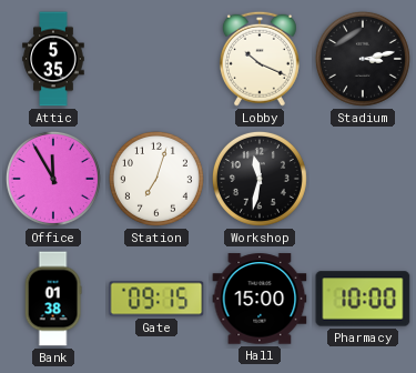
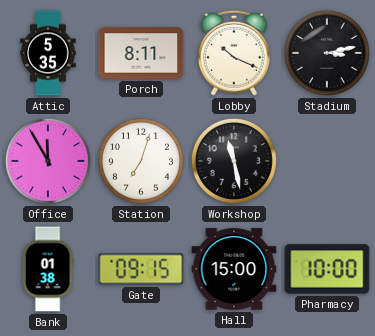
Porch: none -> 8:11 (141, 53)
Workshop: 11:32 -> 11:28 (234, 161)
